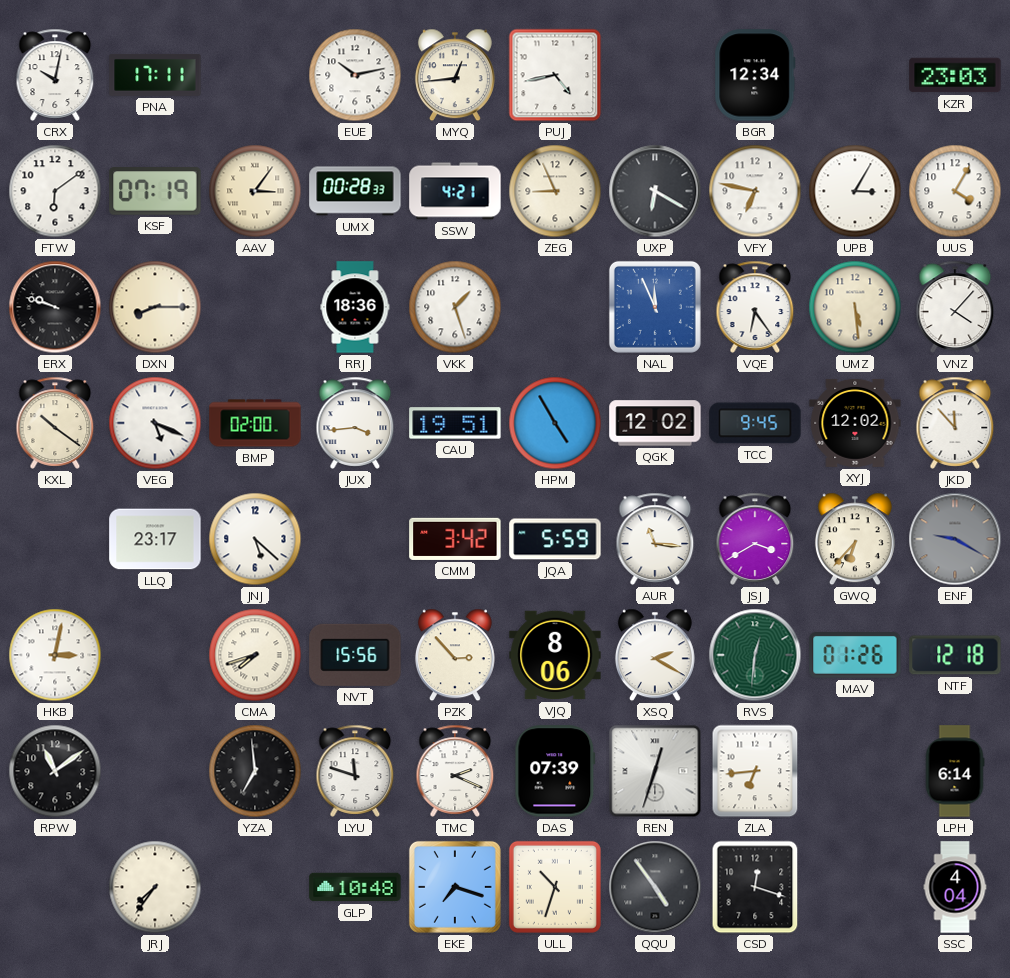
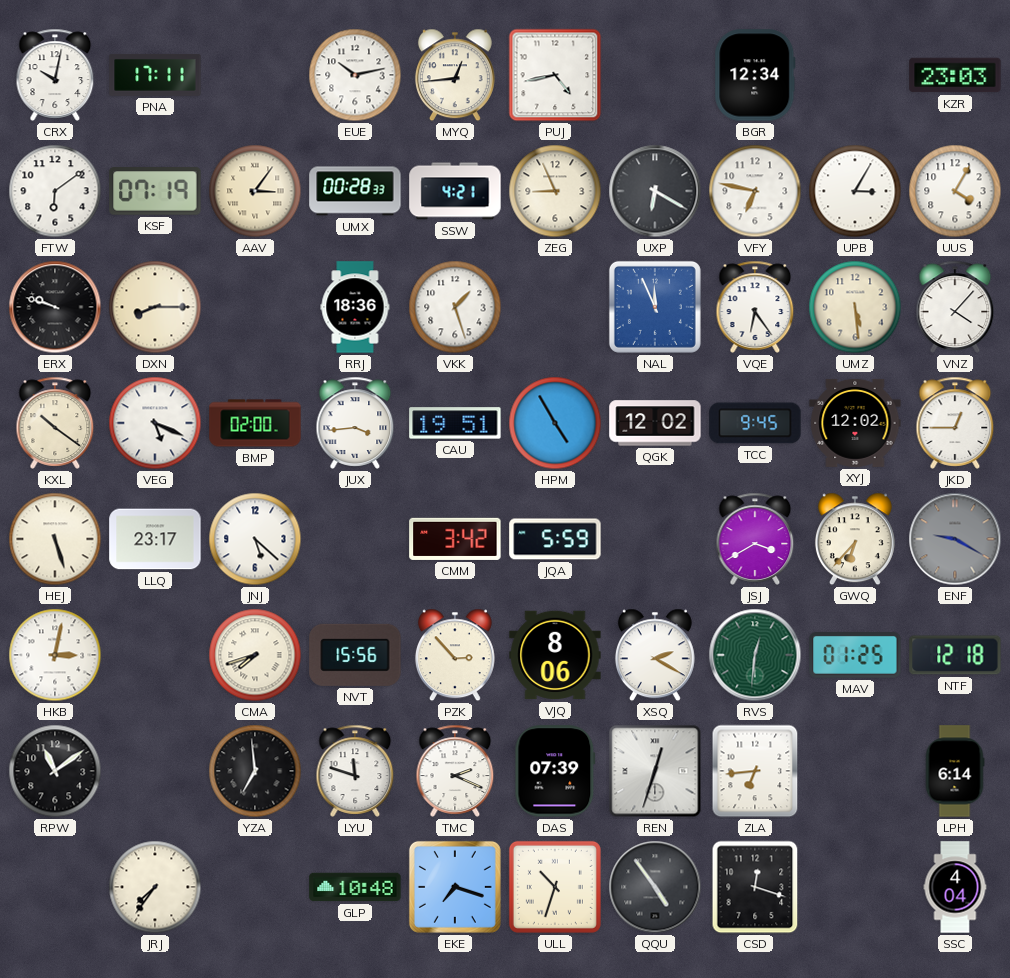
JKD: 11:53 -> 12:45 (955, 423)
HEJ: none -> 5:27 (55, 539)
AUR: 11:16 -> none (655, 539)
MAV: 01:26 -> 01:25 (855, 656)
